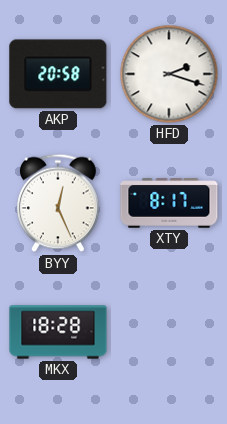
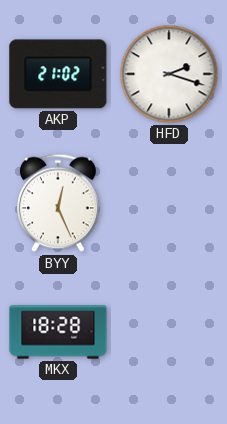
AKP: 20:58 -> 21:02 (58, 74)
XTY: 8:17 -> none (169, 203)
